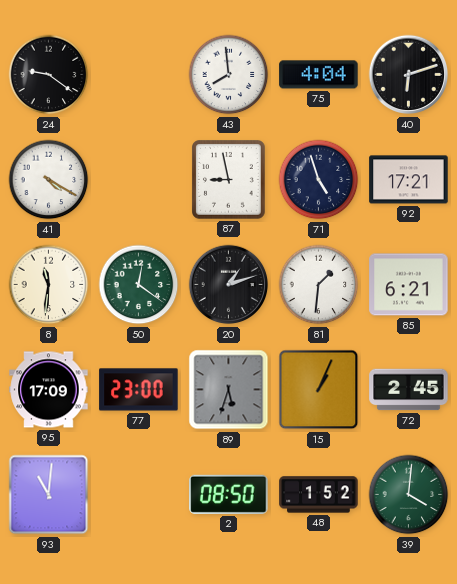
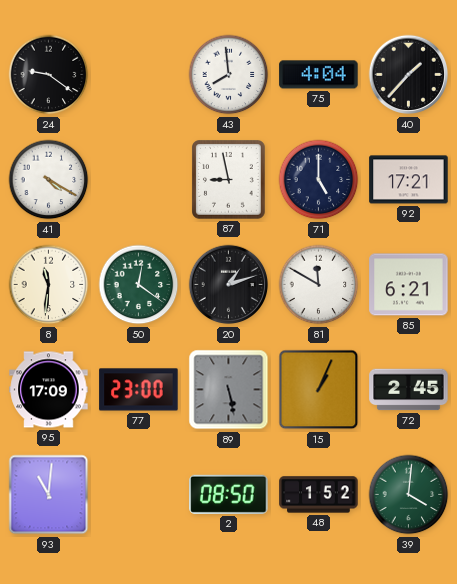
40: 6:12 -> 1:37 (409, 75)
71: 4:57 -> 5:00 (319, 180)
81: 1:31 -> 11:50 (319, 285)
89: 5:33 -> 5:28 (229, 390)
